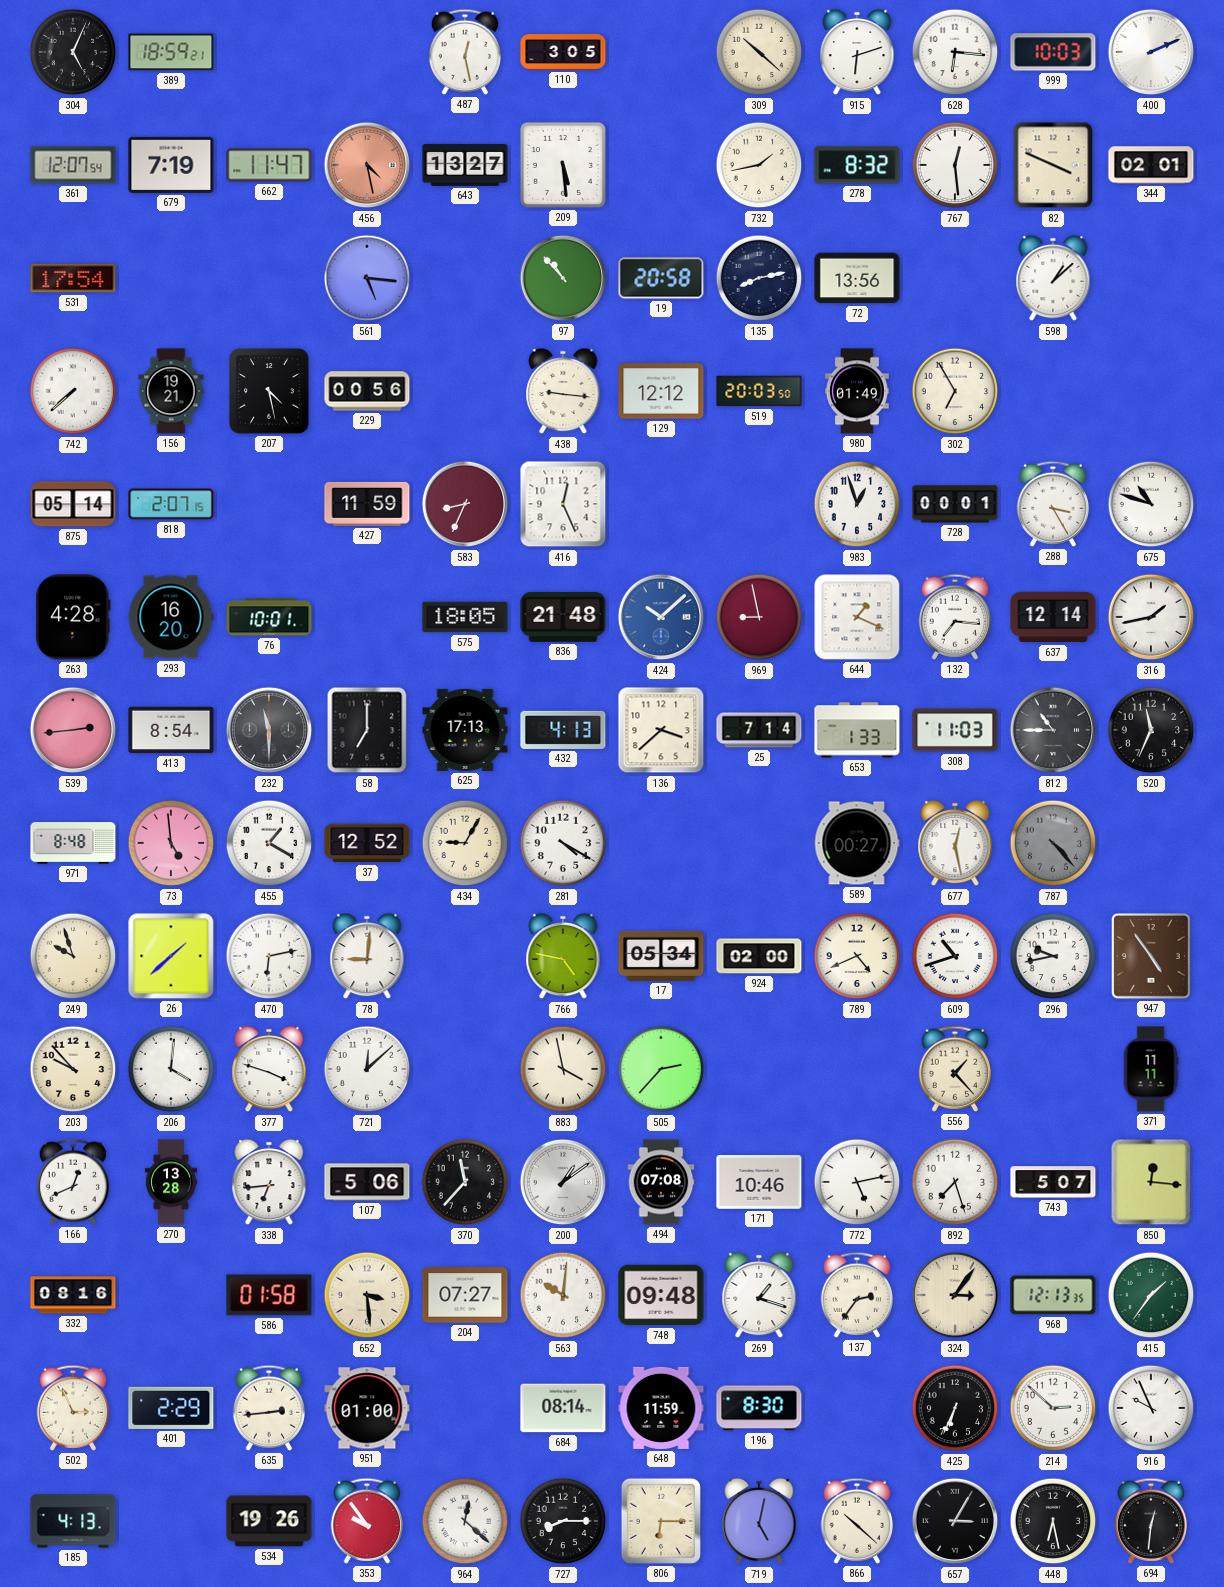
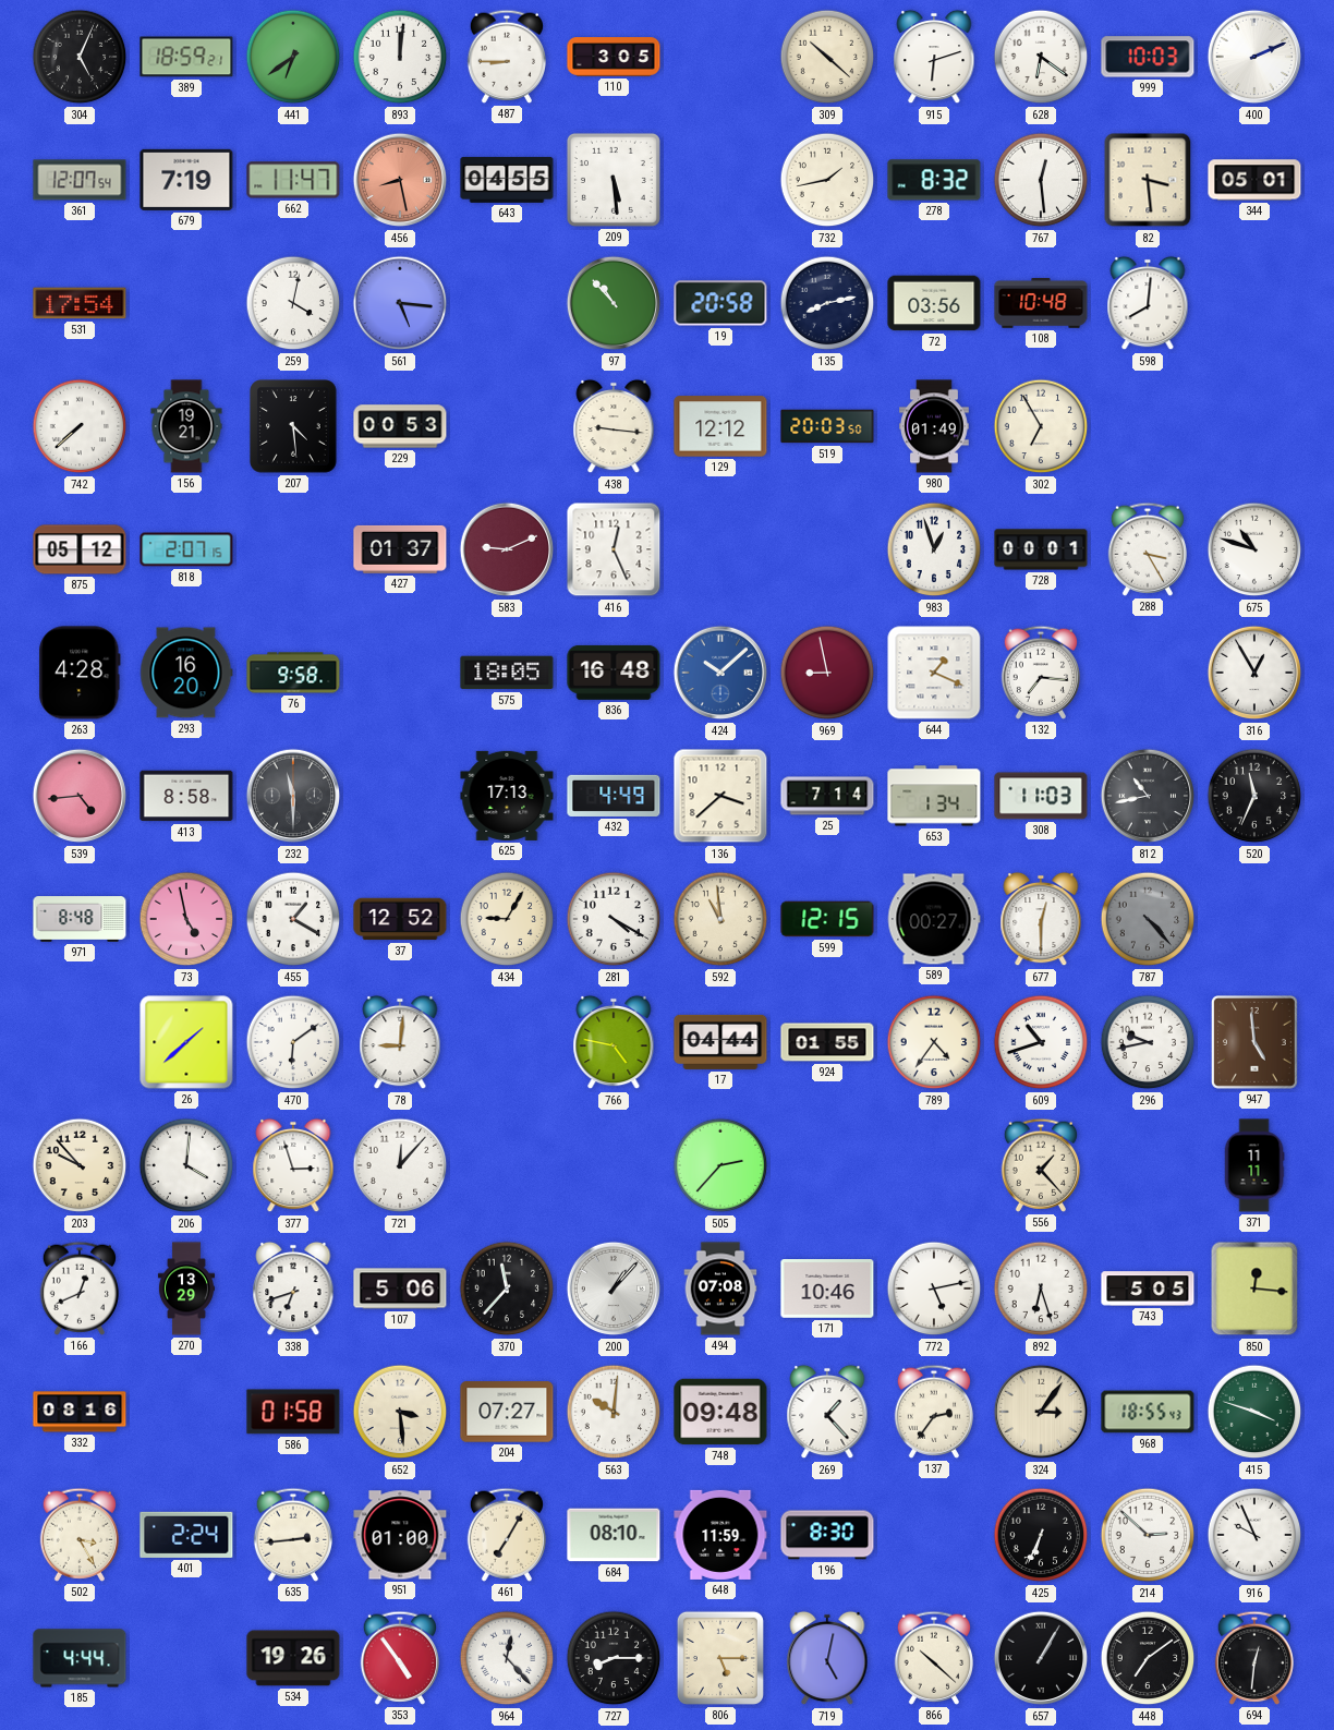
441: none -> 6:39 (293, 57)
893: none -> 12:01 (400, 57)
487: 12:28 -> 8:45 (506, 57)
628: 6:16 -> 6:21 (1041, 57)
456: 4:28 -> 8:28 (400, 180)
643: 13:27 -> 04:55 (507, 180)
82: 3:49 -> 3:29 (1148, 180)
344: 02:01 -> 05:01 (1254, 180)
259: none -> 4:02 (293, 303)
72: 13:56 -> 03:56 (934, 303)
108: none -> 10:48 (1041, 303)
598: 1:08 -> 8:01 (1148, 303)
207: 4:28 -> 4:29 (293, 426)
229: 00:56 -> 00:53 (400, 426)
875: 05:14 -> 05:12 (80, 549)
427: 11:59 -> 01:37 (400, 549)
583: 8:34 -> 9:11 (507, 549)
76: 10:01 -> 9:58 (293, 673)
836: 21:48 -> 16:48 (614, 673)
637: 12:14 -> none (1053, 617)
316: 1:43 -> 12:55 (1254, 673)
539: 2:44 -> 4:44 (80, 796)
413: 8:54 -> 8:58 (186, 796)
58: 7:00 -> none (367, 730)
432: 4:13 -> 4:49 (614, 796)
653: 1:33 -> 1:34 (934, 796)
812: 10:45 -> 10:43 (1148, 796)
73: 4:59 -> 4:58 (186, 919)
592: none -> 10:59 (720, 919)
599: none -> 12:15 (827, 919)
677: 12:28 -> 12:30 (1041, 919)
249: 9:57 -> none (73, 956)
470: 6:13 -> 6:09 (293, 1042)
17: 05:34 -> 04:44 (720, 1042)
924: 02:00 -> 01:55 (827, 1042)
789: 4:41 -> 4:36 (934, 1042)
947: 4:54 -> 4:59 (1254, 1043)
377: 3:48 -> 2:57 (293, 1165)
721: 12:08 -> 12:07 (400, 1165)
883: 3:58 -> none (563, 1069)
270: 13:28 -> 13:29 (186, 1289)
338: 6:44 -> 6:42 (293, 1289)
200: 1:09 -> 1:07 (614, 1289)
892: 7:27 -> 6:27 (1041, 1289)
743: 5:07 -> 5:05 (1148, 1289)
269: 1:18 -> 1:23 (827, 1412)
968: 12:13 -> 18:55 (1148, 1412)
415: 1:36 -> 3:48 (1254, 1412)
502: 2:56 -> 3:25 (78, 1535)
401: 2:29 -> 2:24 (186, 1535)
461: none -> 7:05 (506, 1535)
684: 08:14 -> 08:10 (614, 1535)
185: 4:13 -> 4:44 (80, 1658)
353: 9:54 -> 4:54 (399, 1658)
964: 12:22 -> 12:23 (507, 1658)
806: 6:15 -> 5:15 (720, 1658)
657: 3:05 -> 1:05 (1041, 1658)
448: 6:28 -> 7:09 (1148, 1658)
